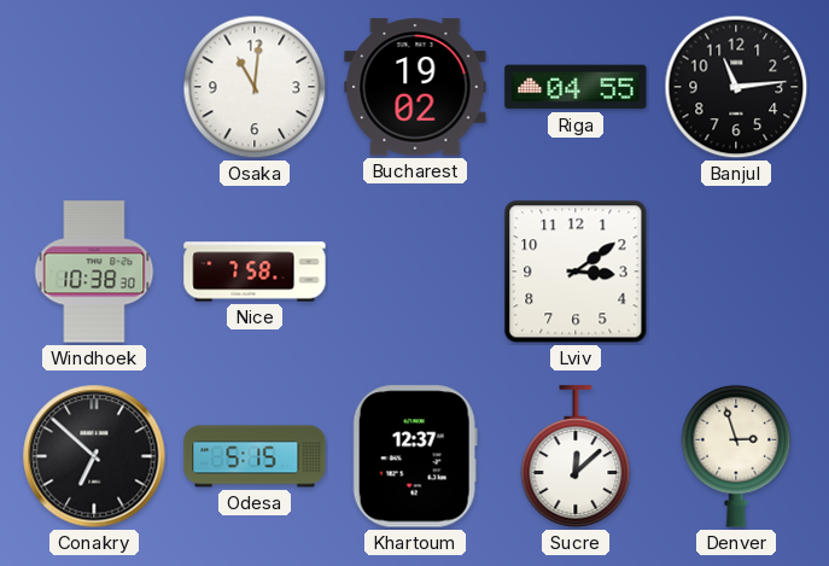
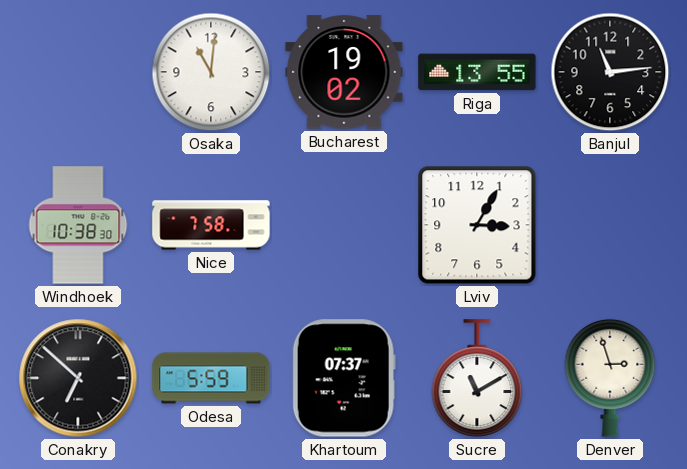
Riga: 04:55 -> 13:55 (477, 72)
Lviv: 3:09 -> 3:05 (477, 225)
Odesa: 5:15 -> 5:59 (211, 378)
Khartoum: 12:37 -> 07:37 (344, 378)
Sucre: 12:08 -> 11:10 (477, 378)
